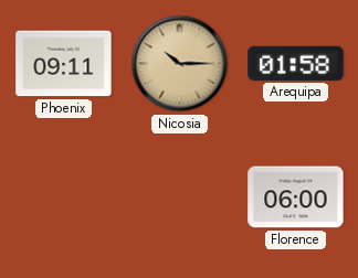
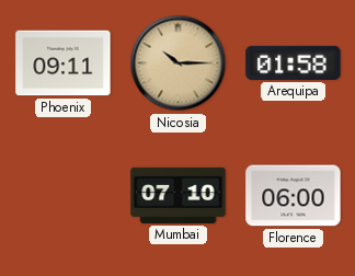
Mumbai: none -> 07:10 (179, 195)
